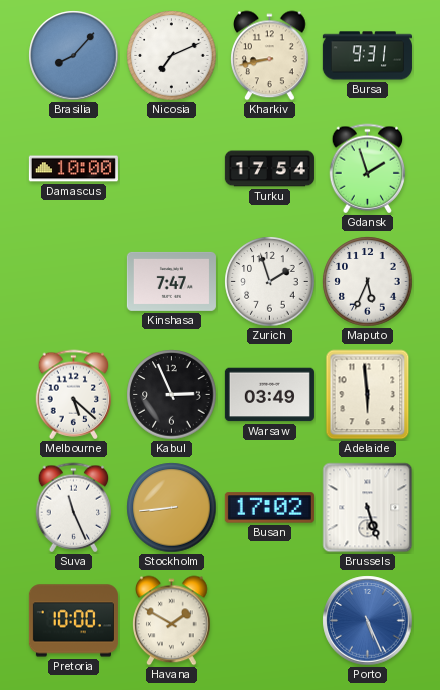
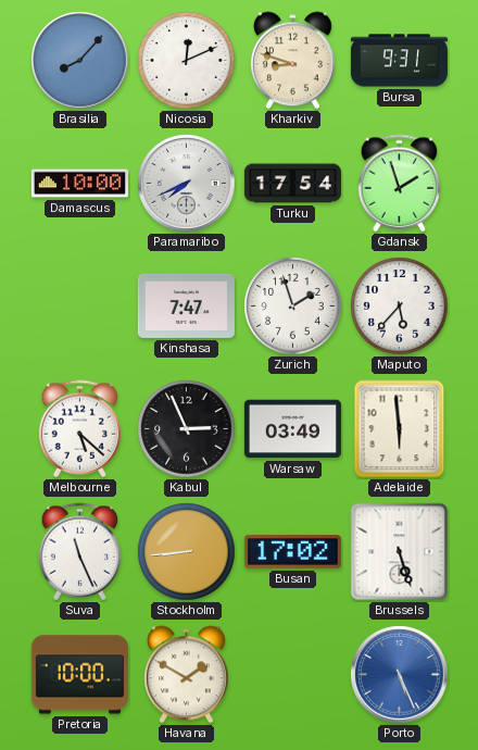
Nicosia: 7:11 -> 12:11 (187, 61)
Kharkiv: 8:43 -> 8:48 (293, 61)
Paramaribo: none -> 7:41 (187, 184)
Maputo: 5:34 -> 5:37 (400, 307)
